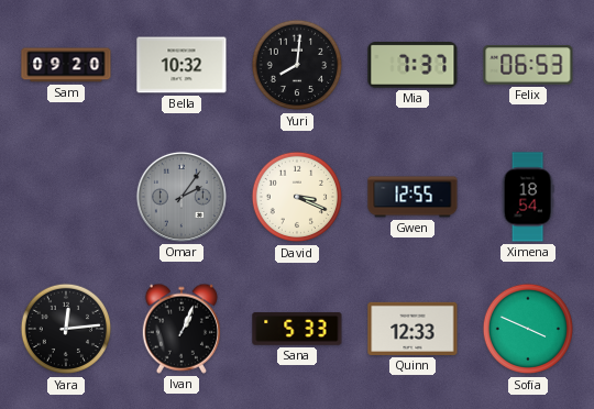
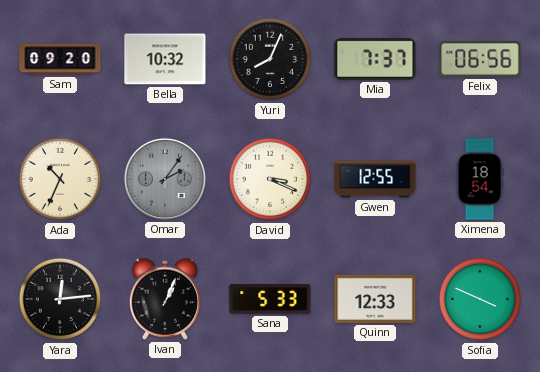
Yuri: 8:01 -> 8:04 (270, 59)
Felix: 06:53 -> 06:56 (480, 59)
Ada: none -> 10:34 (60, 179)
